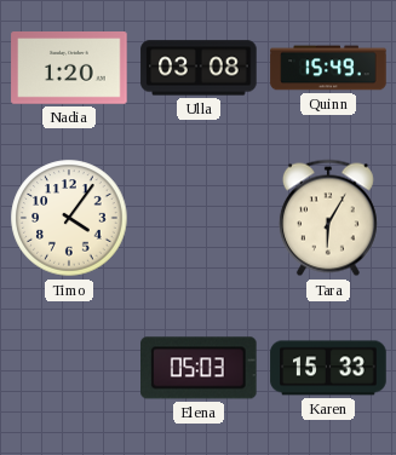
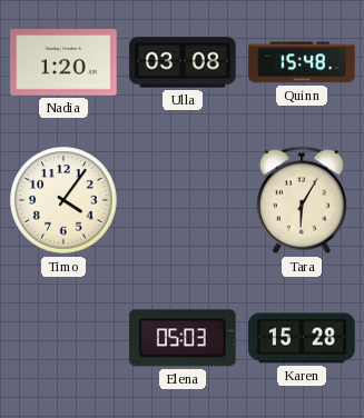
Quinn: 15:49 -> 15:48 (302, 62)
Karen: 15:33 -> 15:28 (302, 338)
